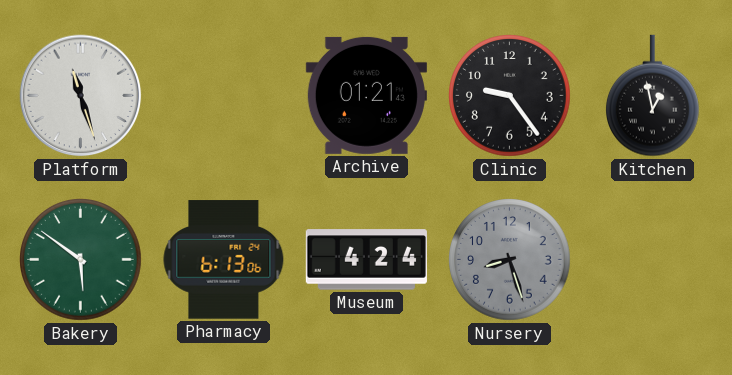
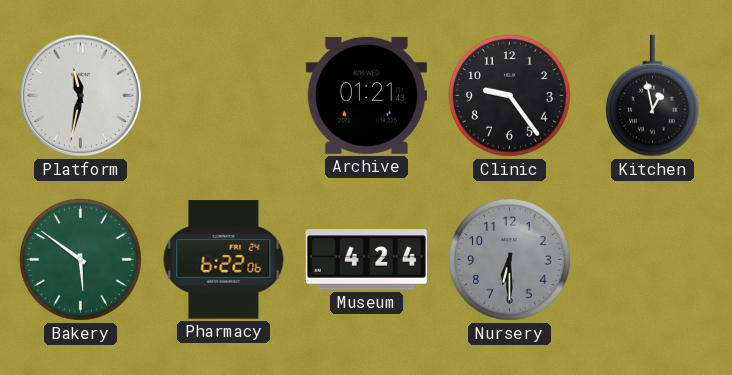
Platform: 11:27 -> 11:32 (81, 96)
Pharmacy: 6:13 -> 6:22 (224, 260)
Nursery: 8:27 -> 6:30 (510, 260)
